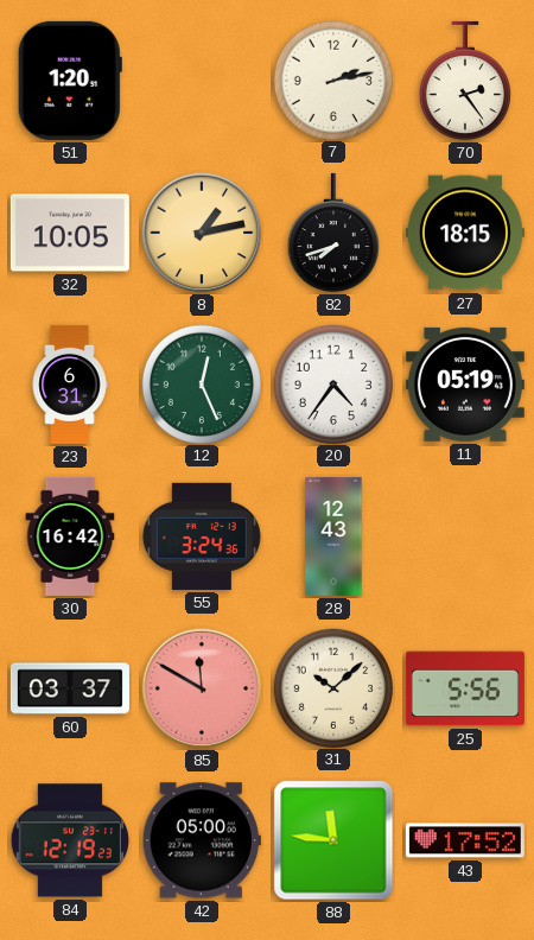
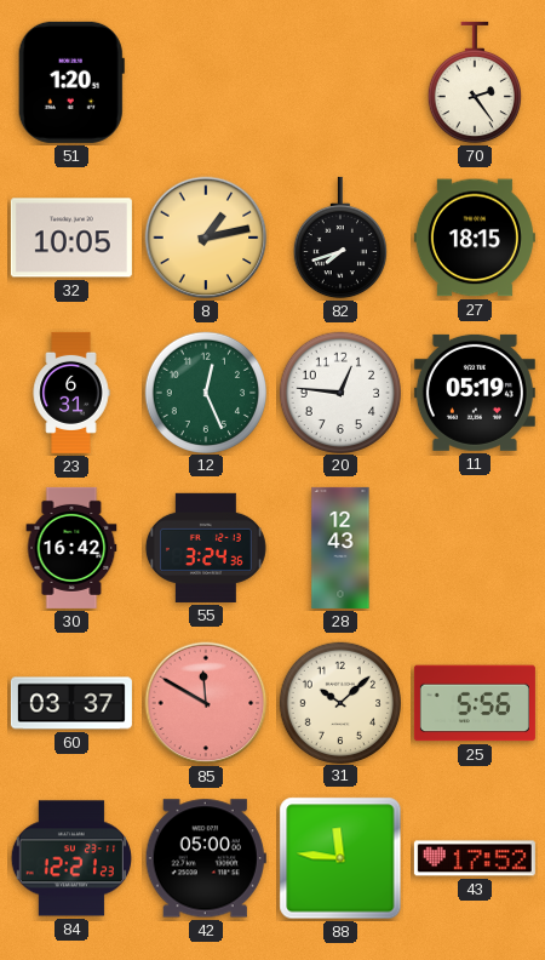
7: 2:13 -> none (332, 80)
20: 4:36 -> 12:46 (339, 392)
84: 12:19 -> 12:21 (70, 858)
